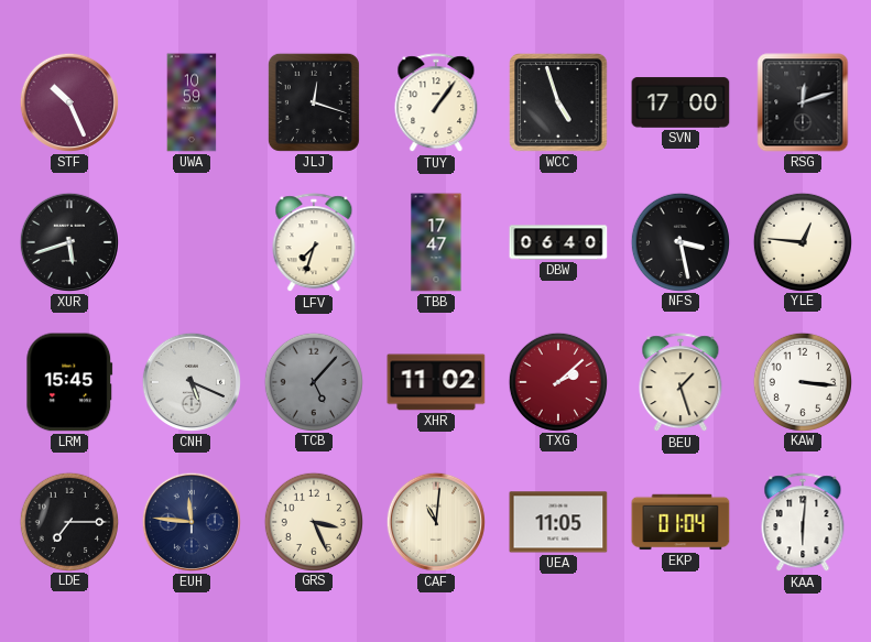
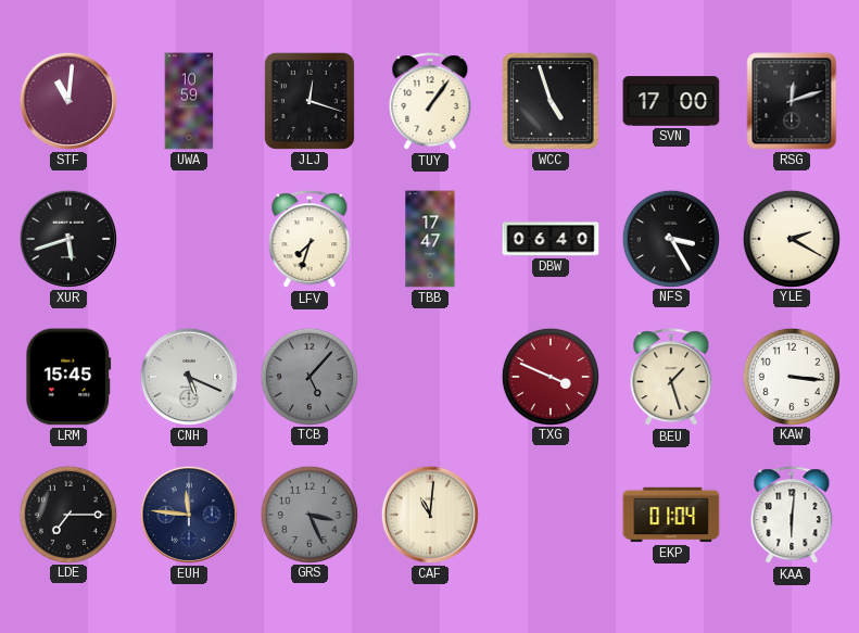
STF: 10:26 -> 11:01 (68, 101)
NFS: 3:28 -> 3:25 (670, 238)
YLE: 12:46 -> 2:20 (791, 238)
XHR: 11:02 -> none (436, 382)
TXG: 2:08 -> 3:49 (549, 376)
GRS dial: cream -> grey (308, 514)
UEA: 11:05 -> none (558, 522)
